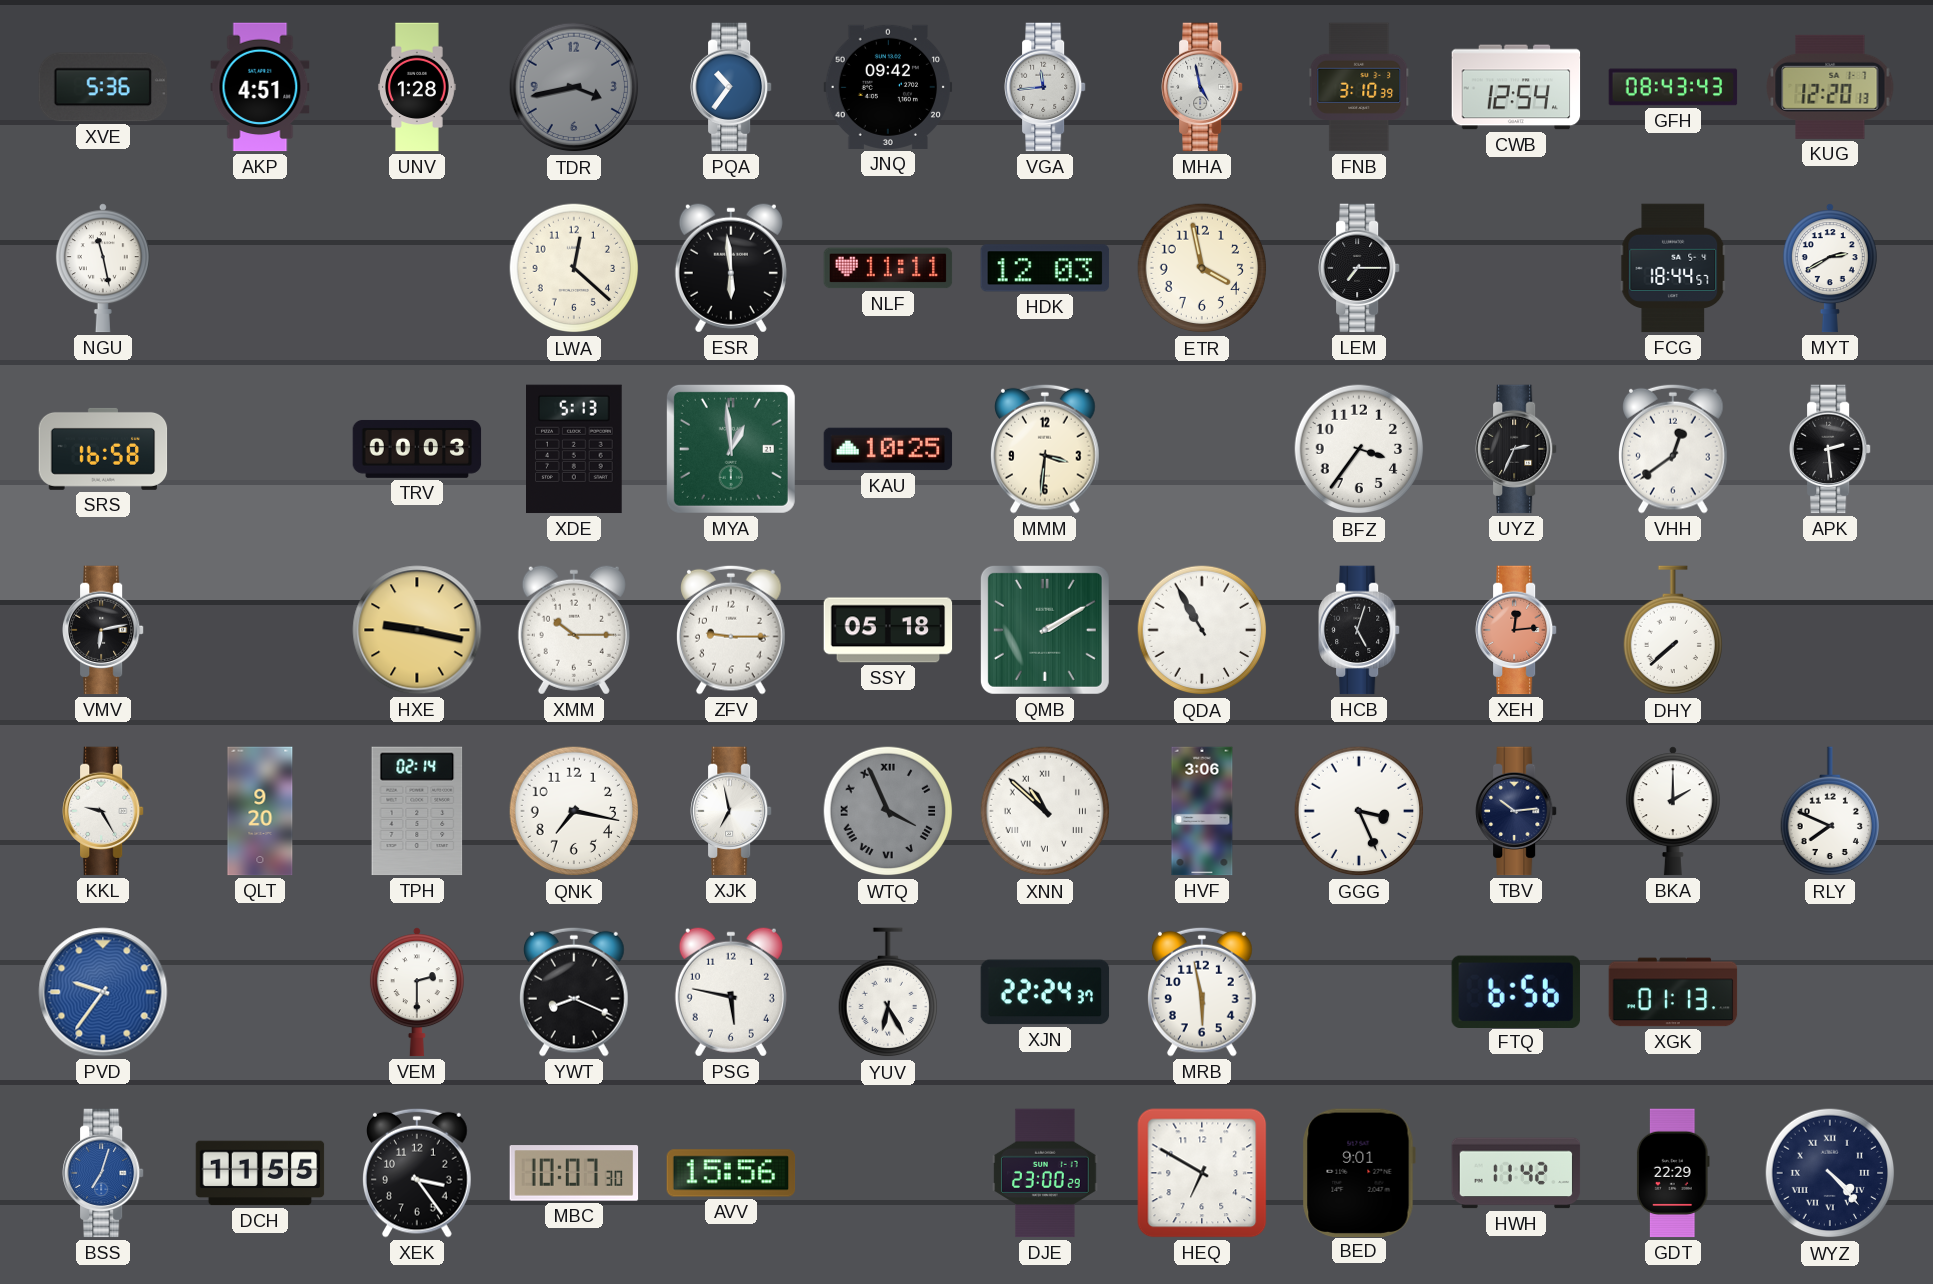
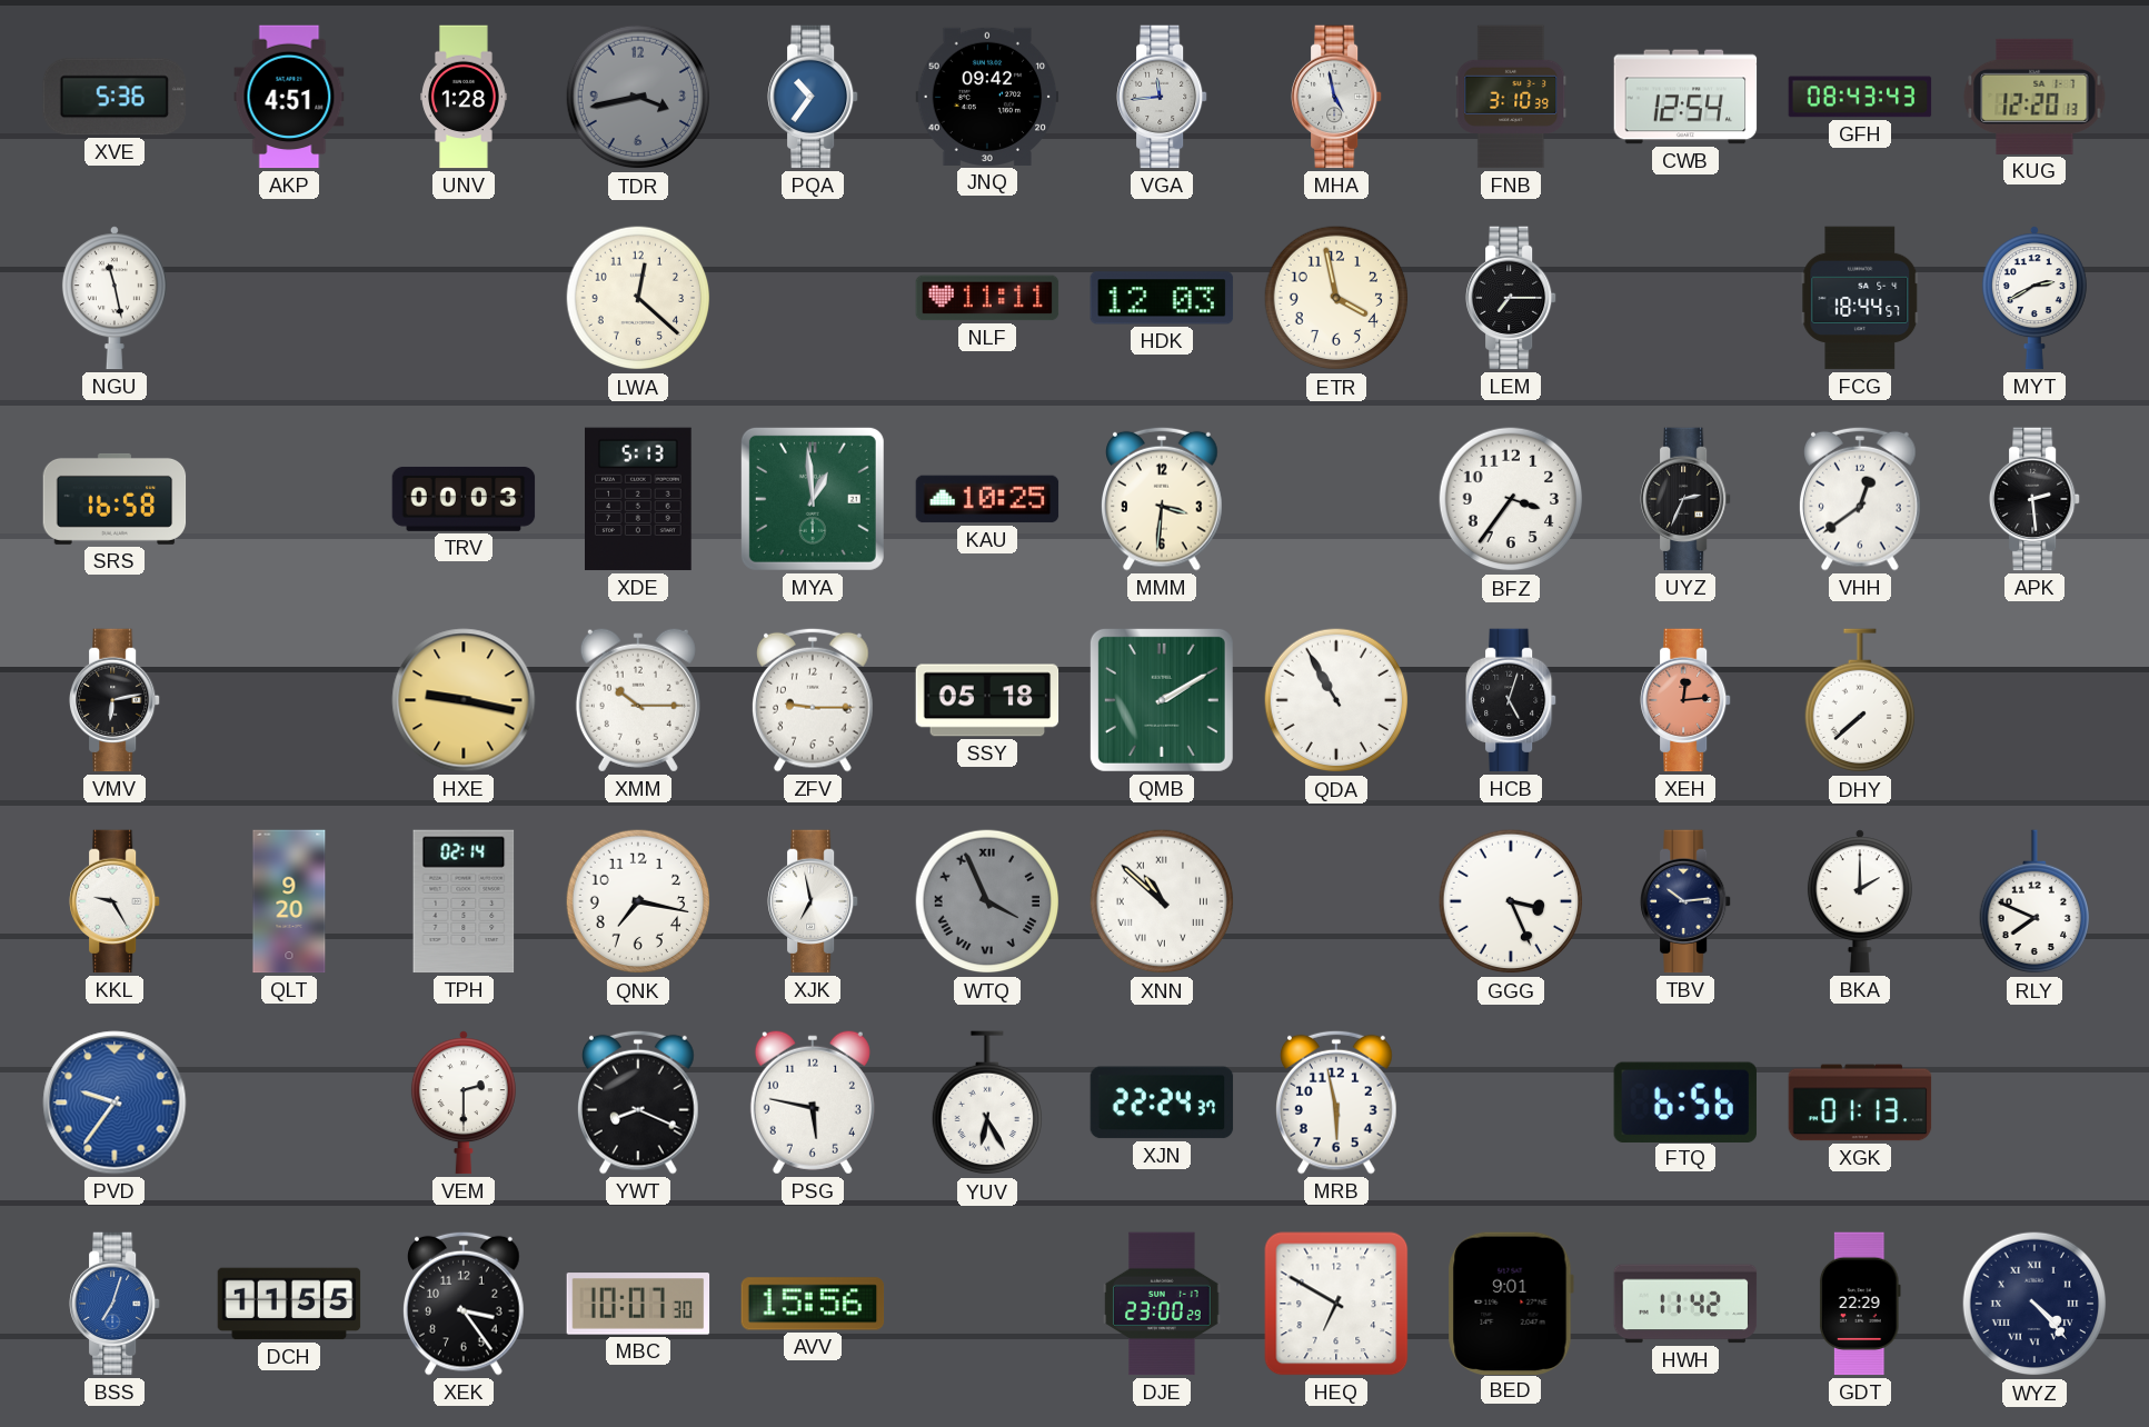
ESR: 5:59 -> none (731, 268)
HVF: 3:06 -> none (1202, 811)
